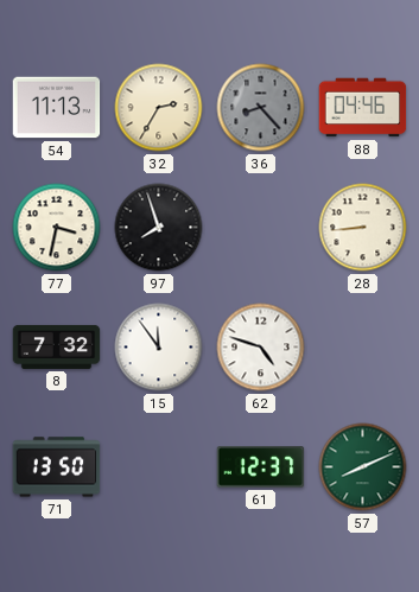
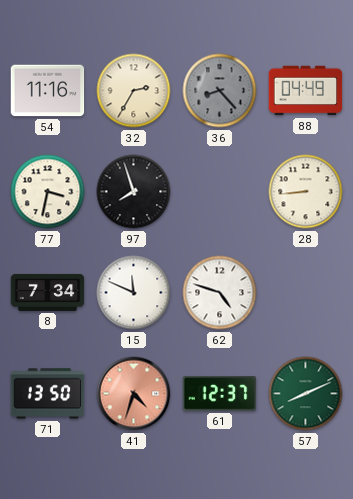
54: 11:13 -> 11:16 (48, 91)
88: 04:46 -> 04:49 (306, 91)
8: 7:32 -> 7:34 (48, 292)
15: 11:54 -> 11:49 (134, 293)
41: none -> 4:33 (134, 394)
